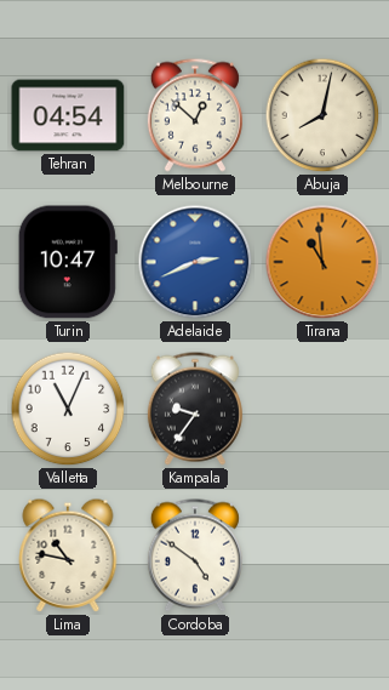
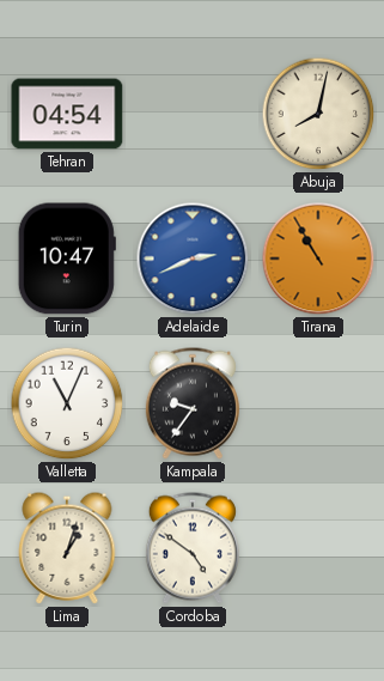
Melbourne: 12:52 -> none (195, 115)
Tirana: 10:59 -> 10:55 (318, 259)
Lima: 10:47 -> 1:03 (67, 548)
